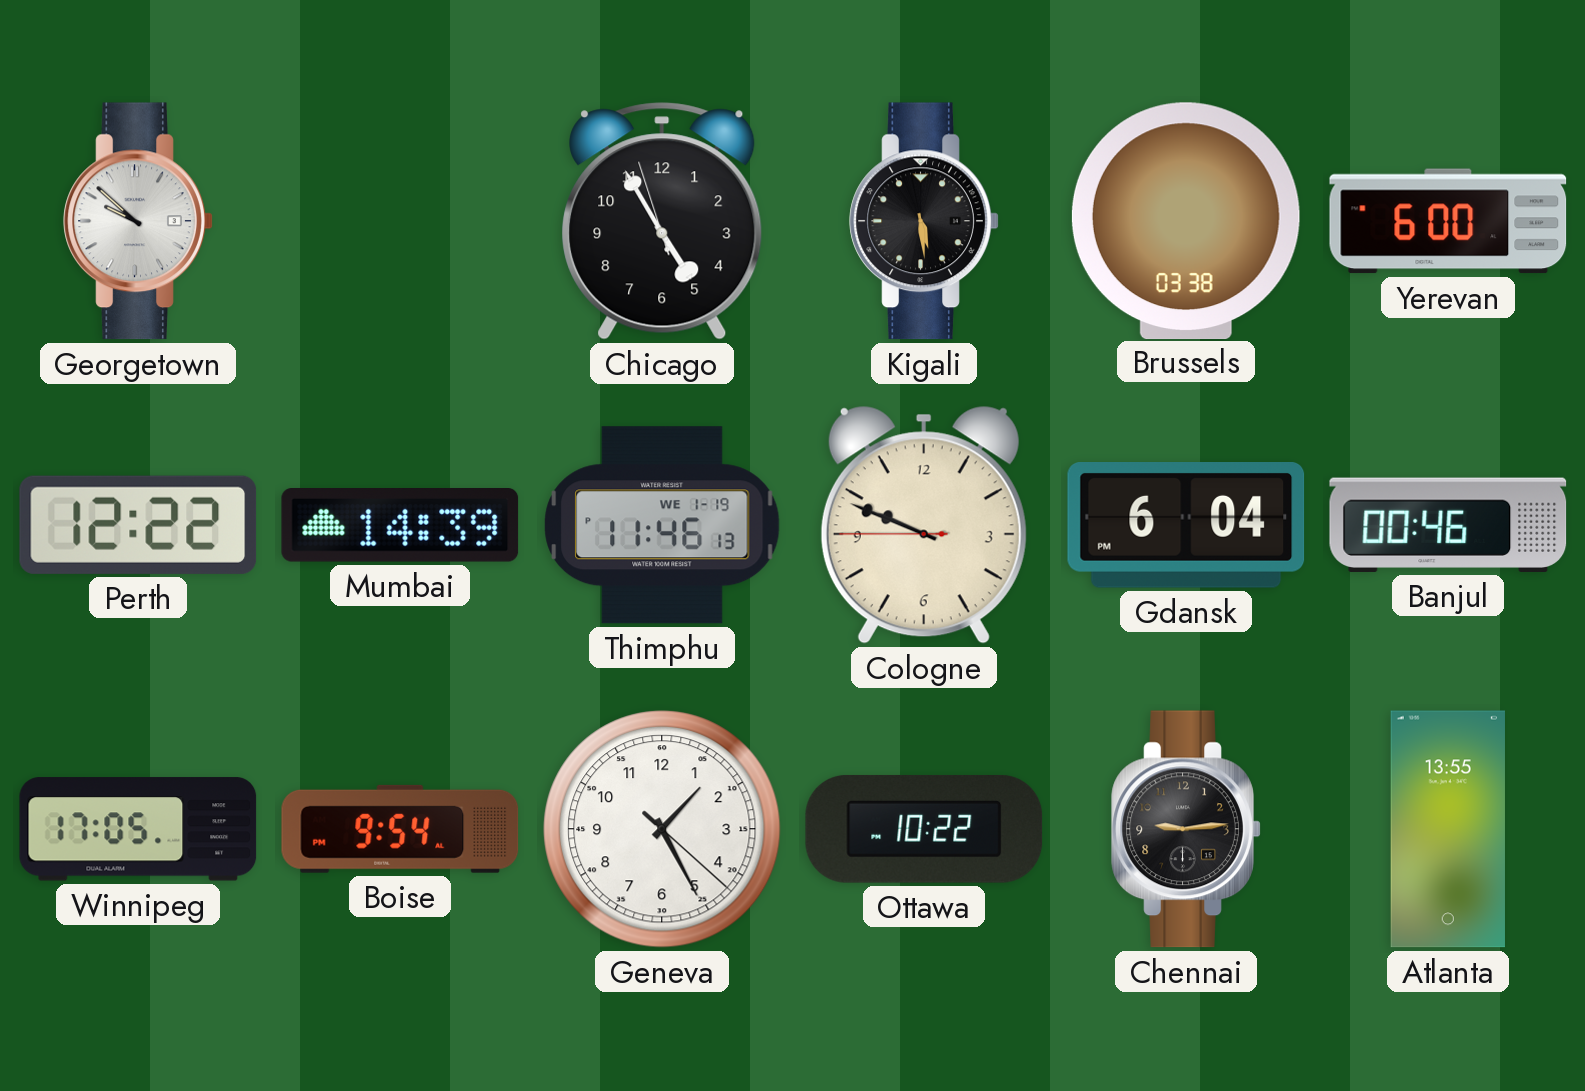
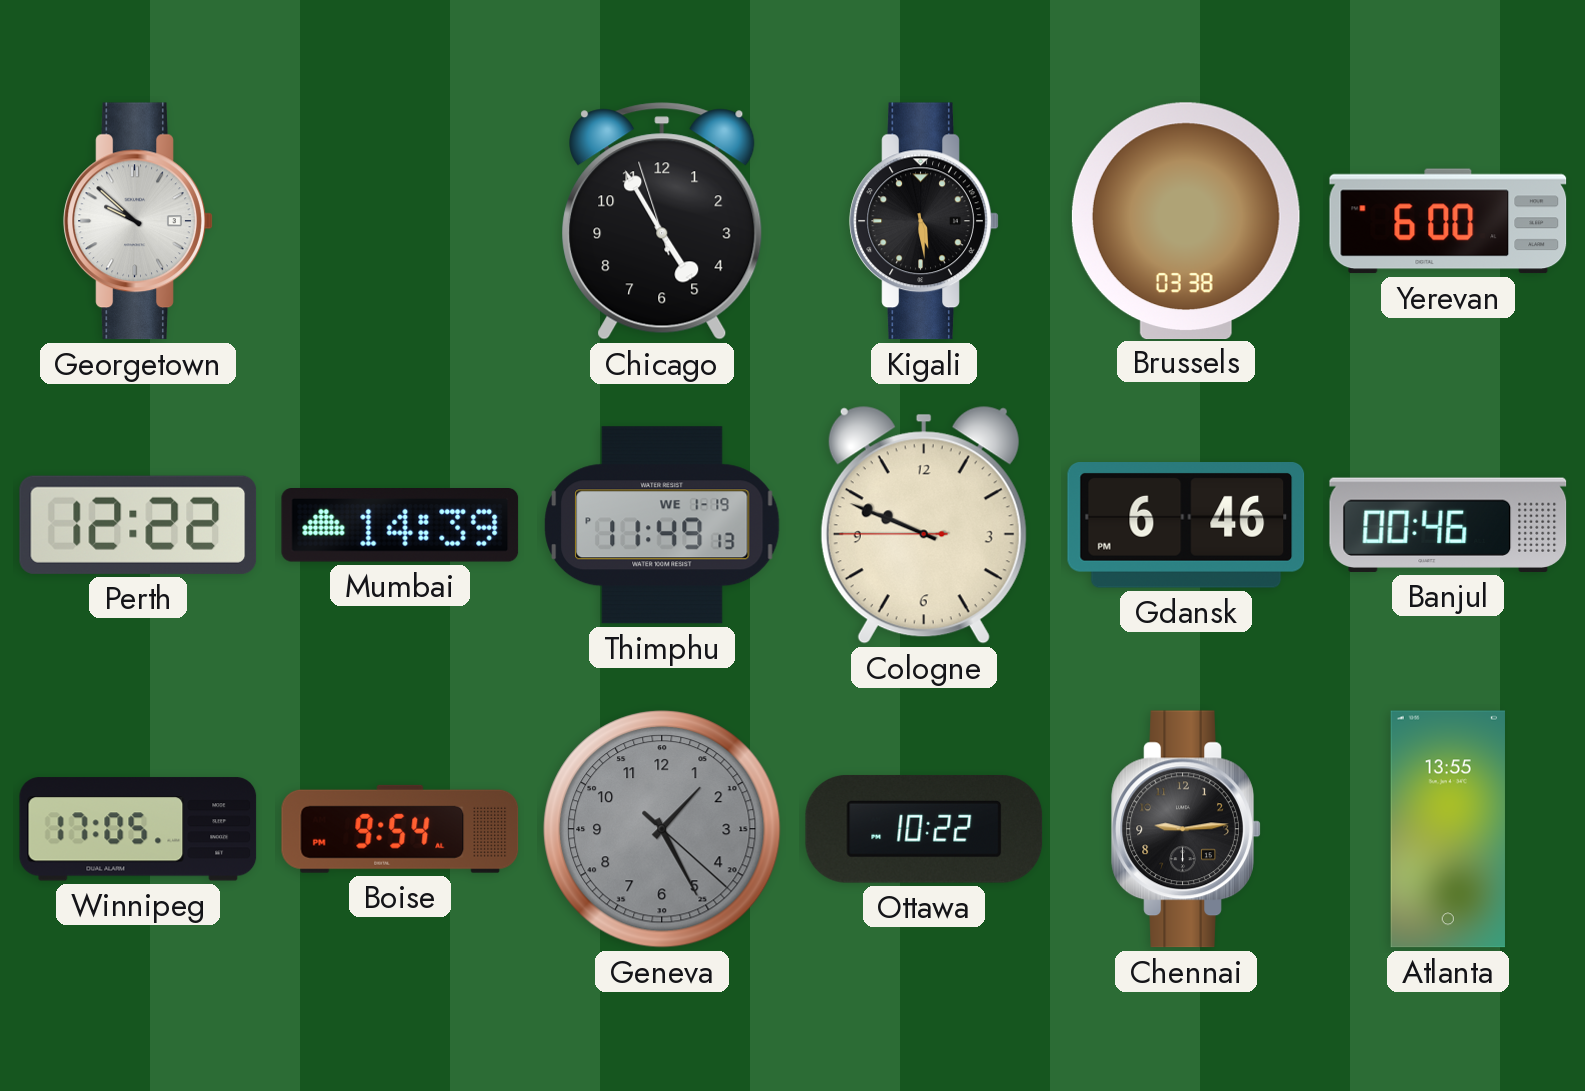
Thimphu: 11:46 -> 11:49 (662, 525)
Gdansk: 6:04 -> 6:46 (1186, 526)
Geneva dial: white -> grey (662, 829)
